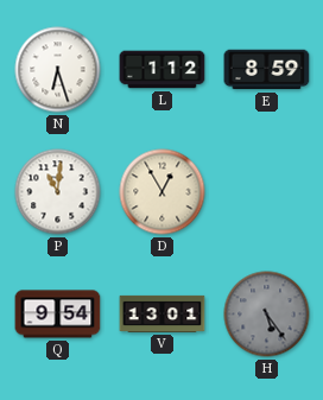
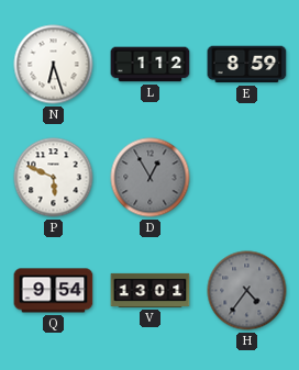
P: 11:01 -> 5:49 (54, 178)
D dial: cream -> grey (151, 178)
H: 5:24 -> 4:36 (247, 291)
